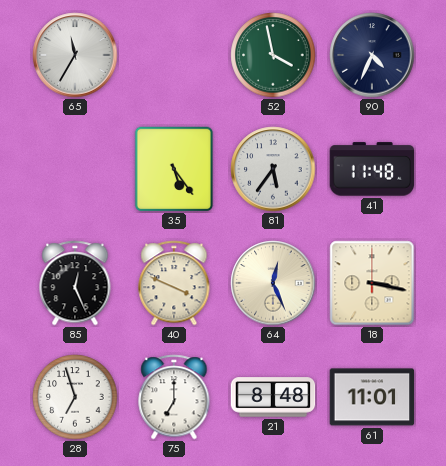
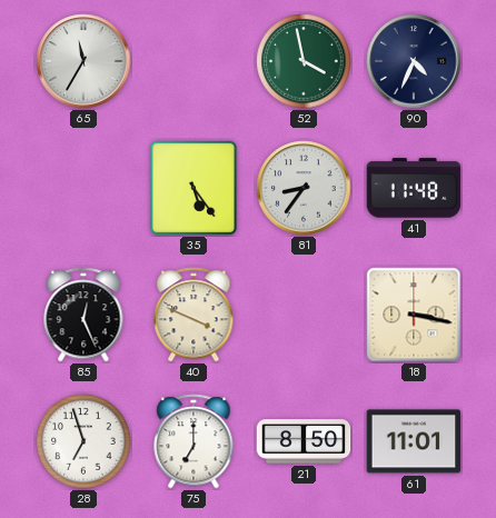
81: 5:36 -> 8:36 (304, 188)
64: 12:26 -> none (273, 283)
21: 8:48 -> 8:50 (304, 441)
